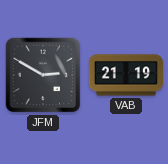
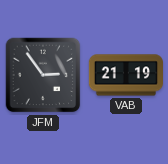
JFM: 2:50 -> 2:54 (43, 75)
